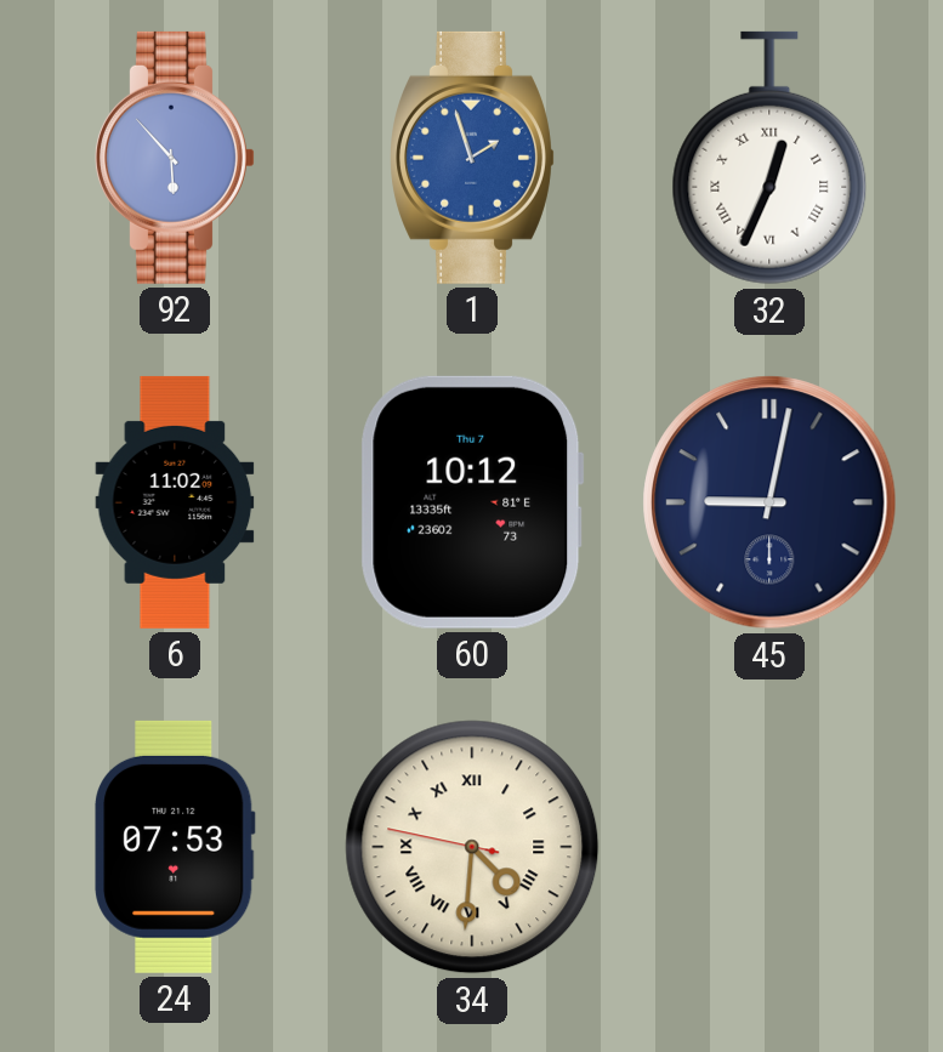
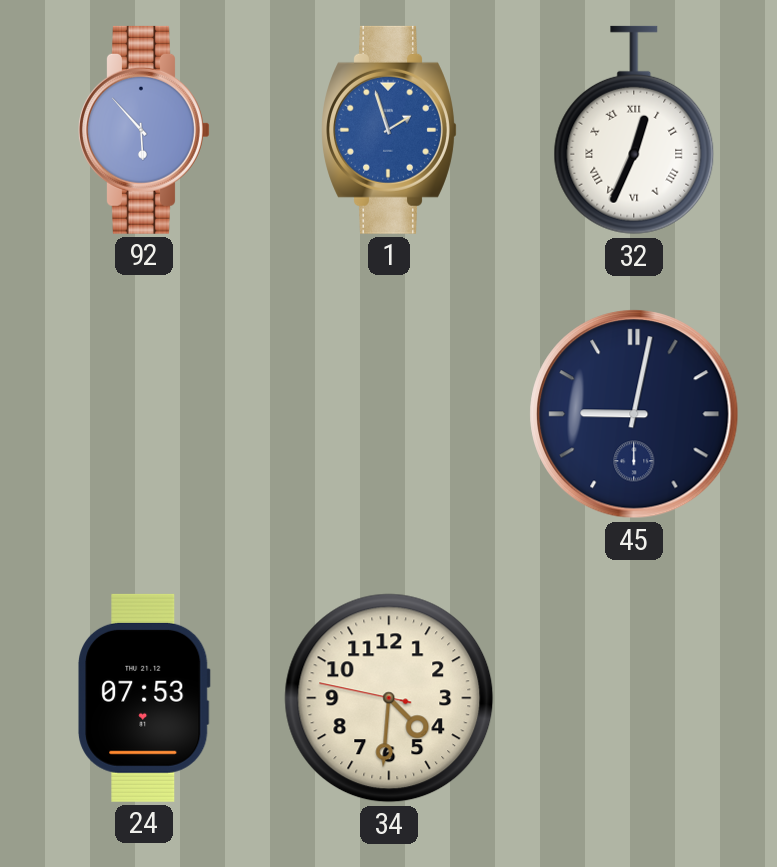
6: 11:02 -> none (175, 502)
60: 10:12 -> none (472, 502)
34 numerals: Roman -> Arabic (389, 698)
